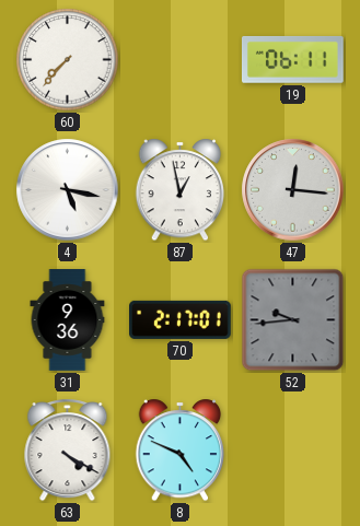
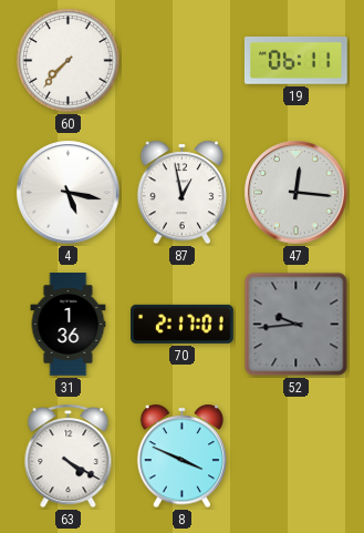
31: 9:36 -> 1:36 (69, 325)
8: 4:49 -> 3:49 (183, 457)
